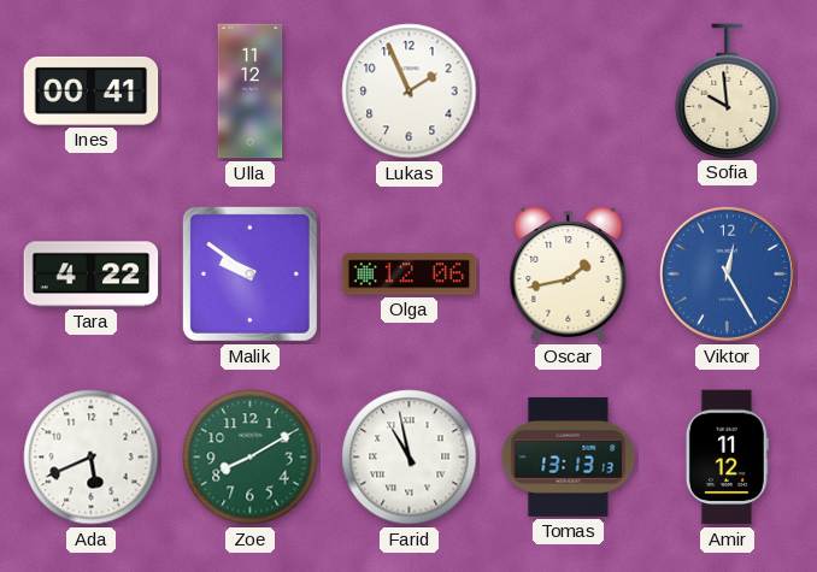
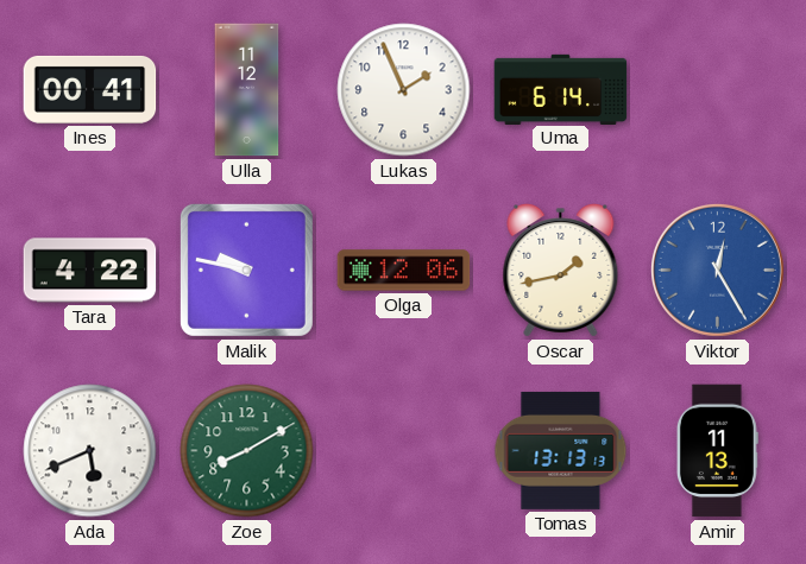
Uma: none -> 6:14 (561, 89)
Sofia: 9:59 -> none (728, 90)
Malik: 9:51 -> 9:47 (246, 270)
Farid: 10:58 -> none (410, 458)
Amir: 11:12 -> 11:13 (717, 451)
